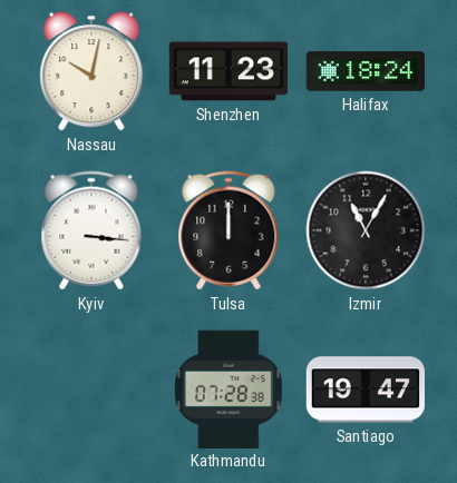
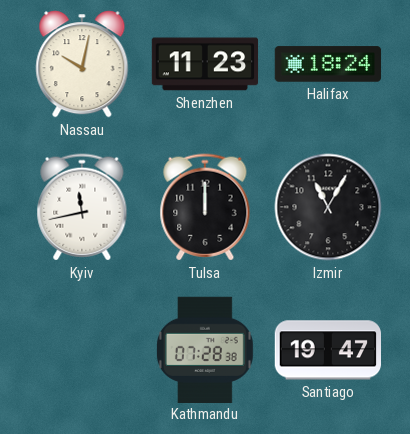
Kyiv: 3:16 -> 11:43 (82, 207)
